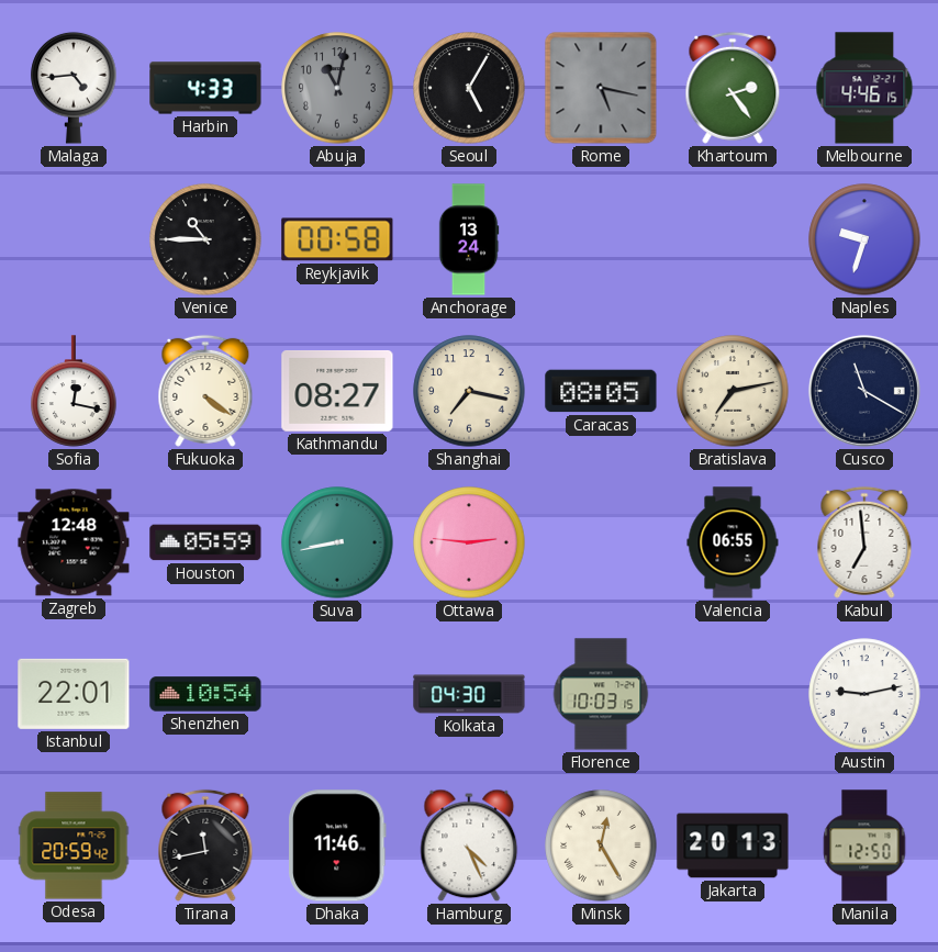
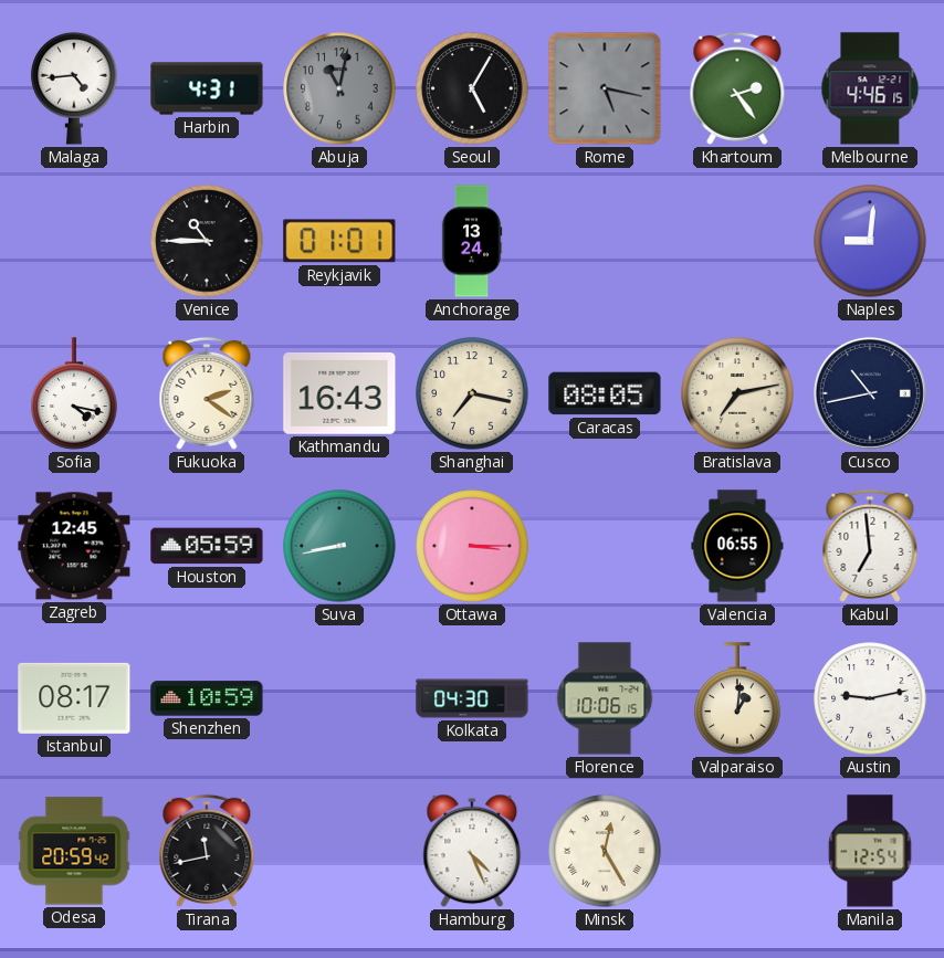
Harbin: 4:33 -> 4:31 (207, 88)
Reykjavik: 00:58 -> 01:01 (339, 241)
Naples: 9:33 -> 9:01 (870, 241)
Sofia: 12:17 -> 4:17 (74, 393)
Fukuoka: 4:21 -> 2:21 (207, 393)
Kathmandu: 08:27 -> 16:43 (339, 393)
Cusco: 11:20 -> 10:43 (870, 393)
Zagreb: 12:48 -> 12:45 (74, 546)
Ottawa: 2:46 -> 3:15 (472, 546)
Istanbul: 22:01 -> 08:17 (74, 698)
Shenzhen: 10:54 -> 10:59 (207, 698)
Florence: 10:03 -> 10:06 (605, 698)
Valparaiso: none -> 1:01 (737, 698)
Dhaka: 11:46 -> none (338, 845)
Jakarta: 20:13 -> none (733, 845)
Manila: 12:50 -> 12:54 (870, 851)
